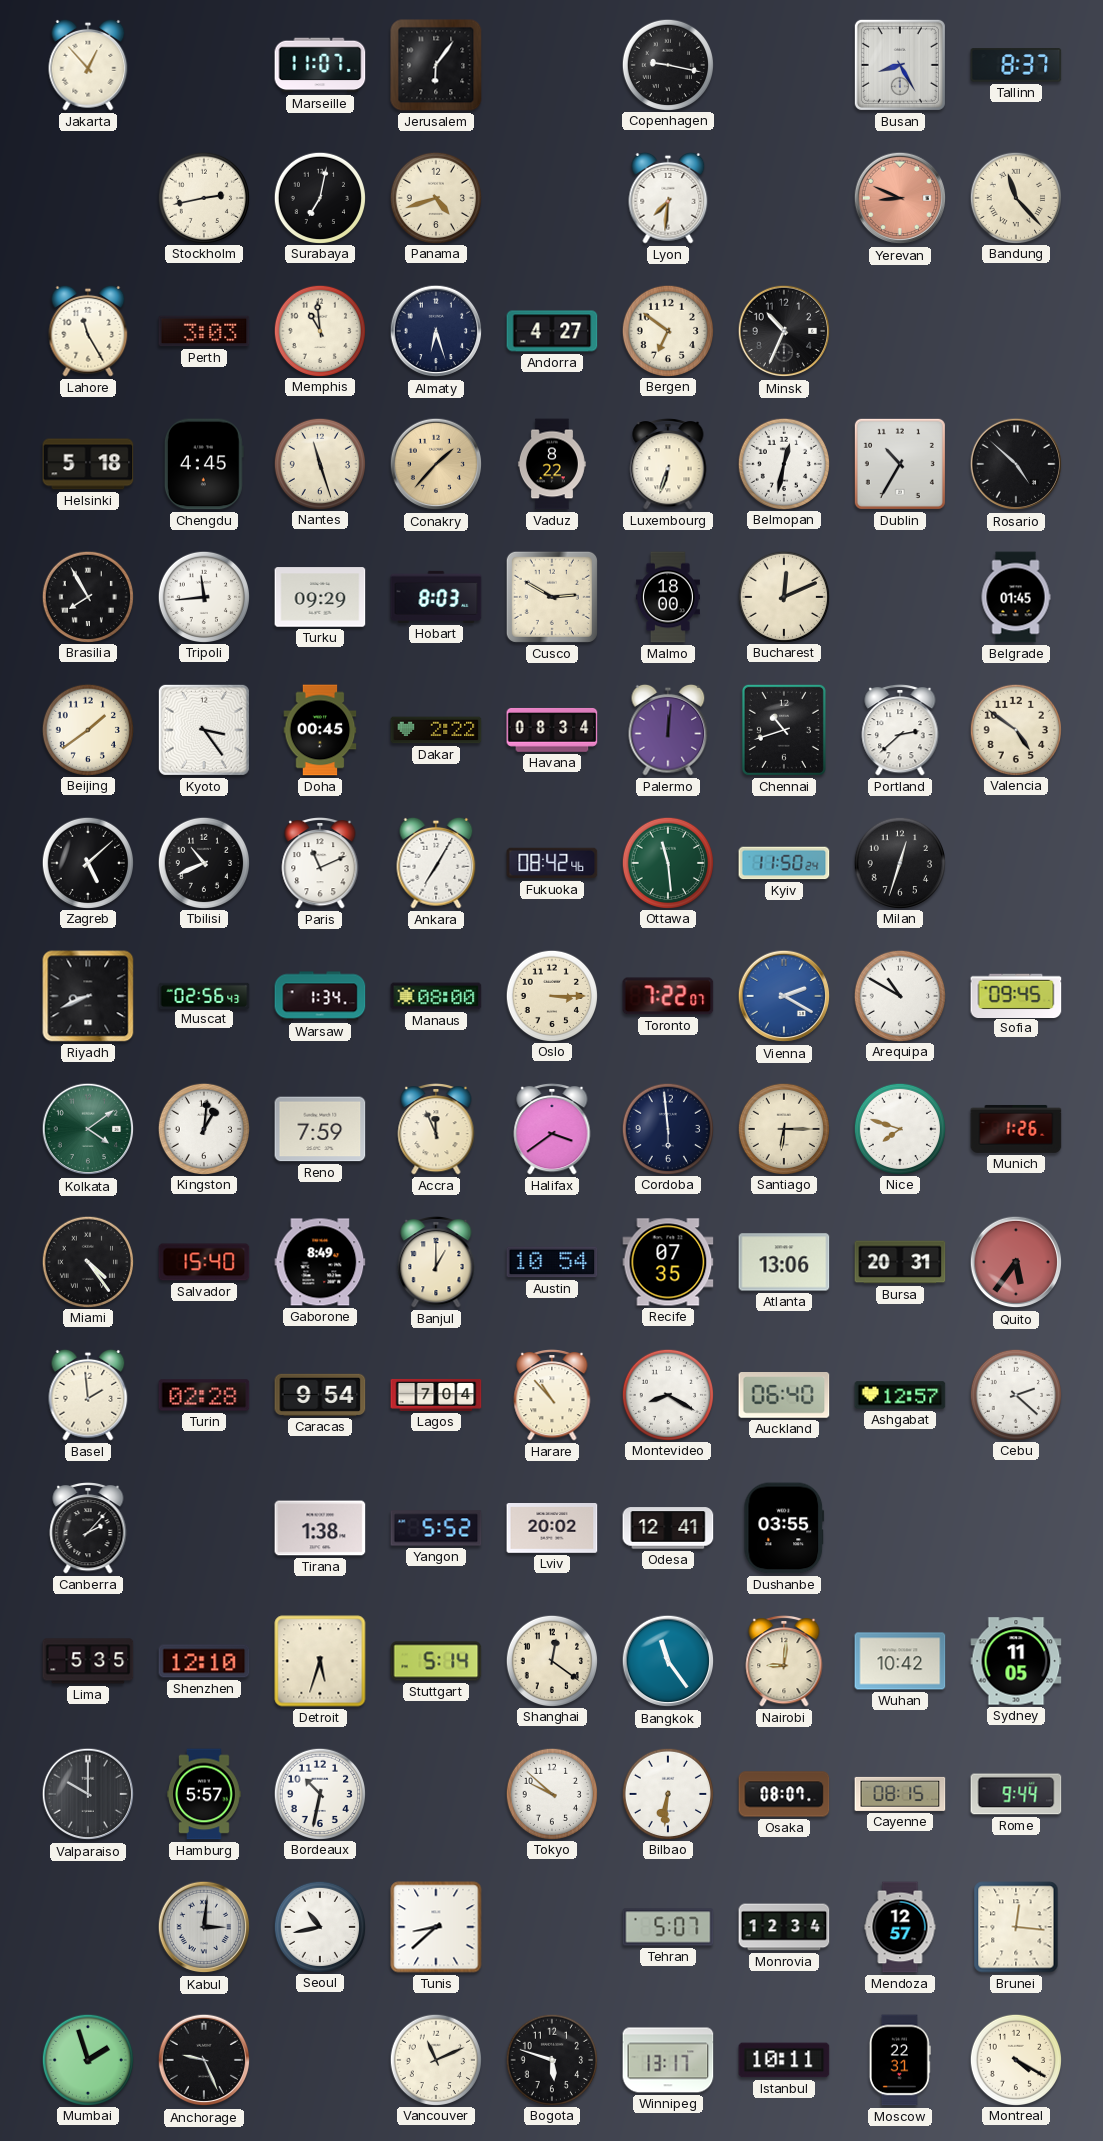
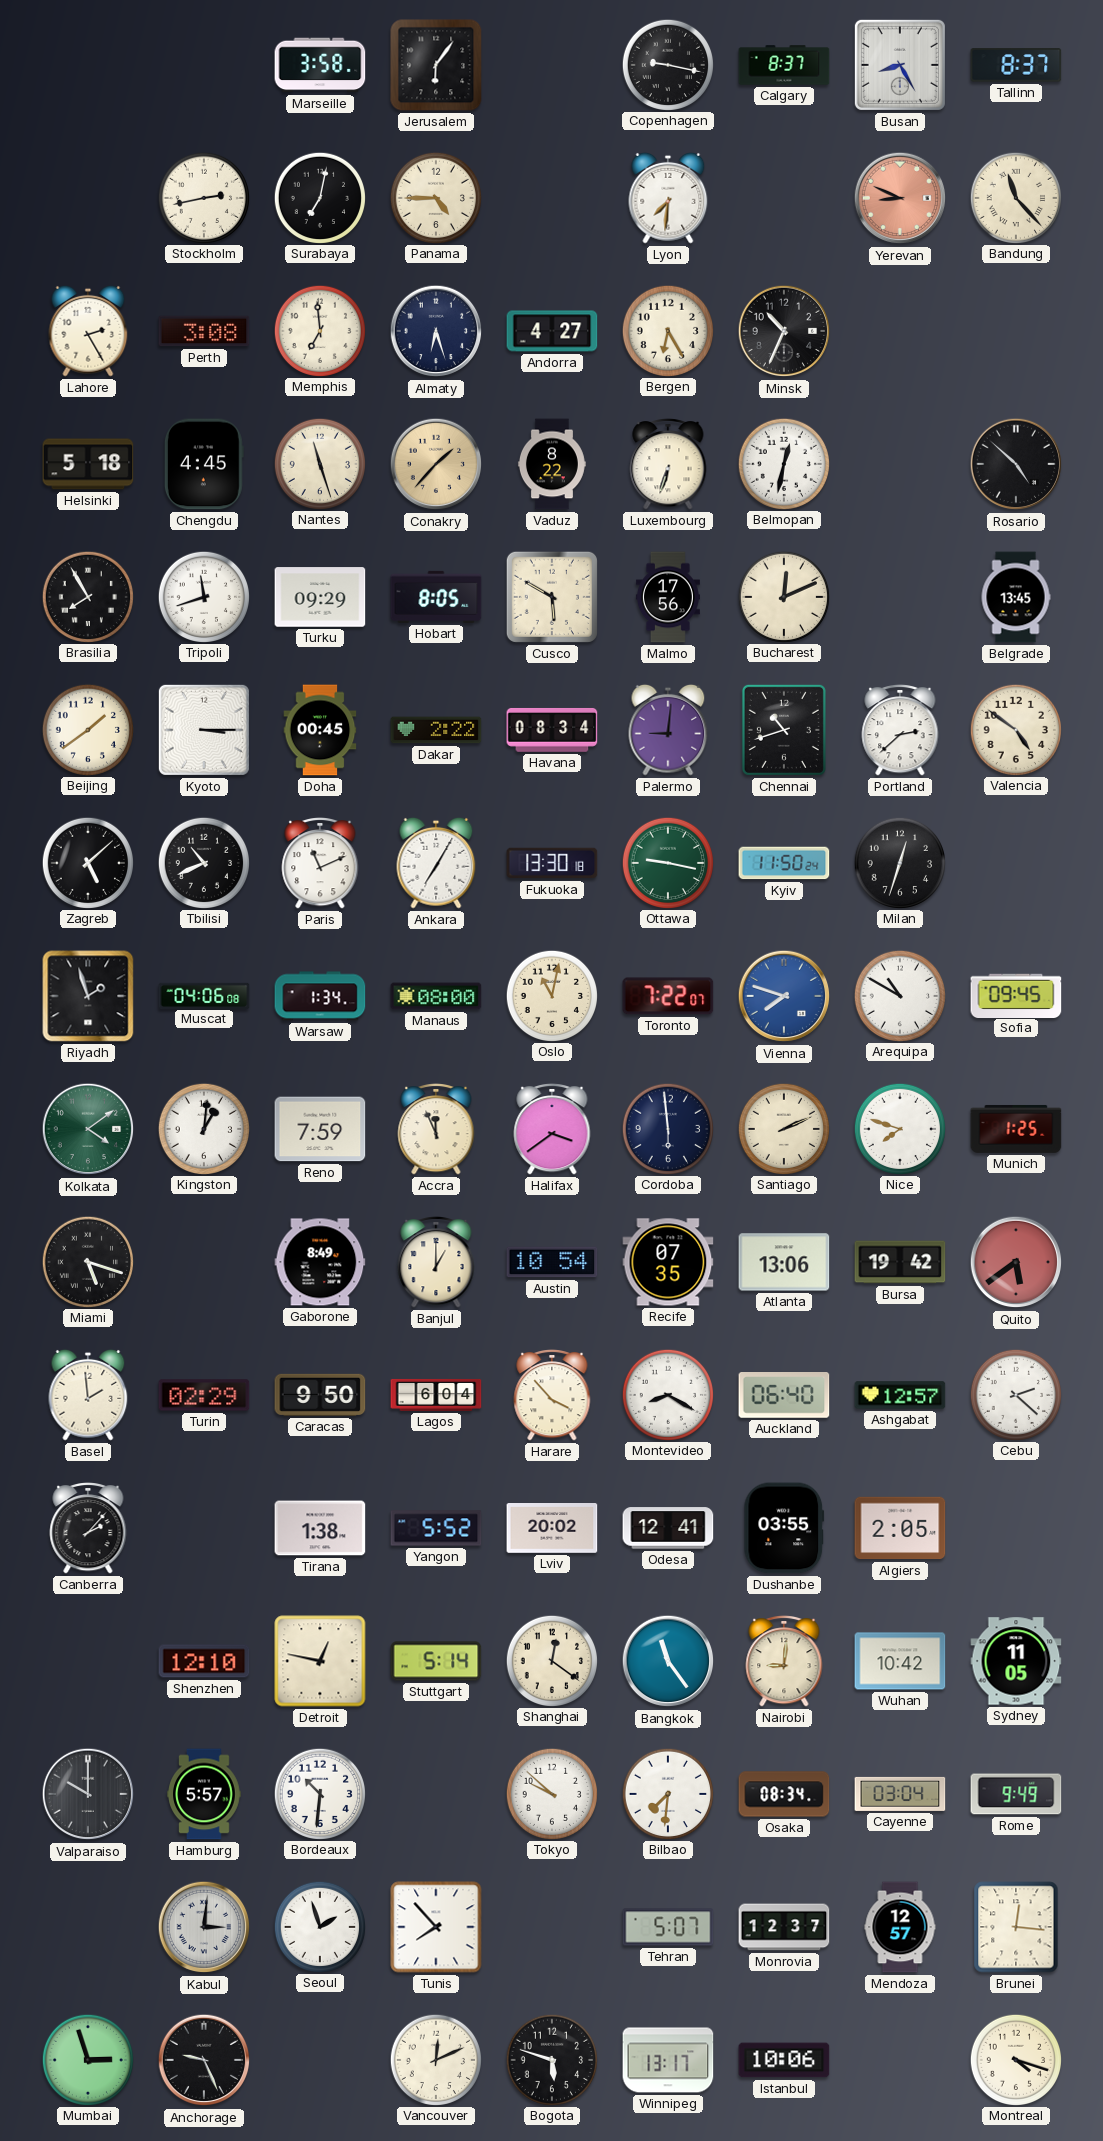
Jakarta: 12:53 -> none (88, 65)
Marseille: 11:07 -> 3:58 (320, 65)
Calgary: none -> 8:37 (784, 65)
Panama: 4:42 -> 4:45 (435, 197)
Lahore: 11:25 -> 2:25 (88, 331)
Perth: 3:03 -> 3:08 (204, 331)
Memphis: 10:59 -> 6:59 (319, 330)
Bergen: 6:51 -> 6:25 (667, 330)
Dublin: 10:35 -> none (900, 464)
Tripoli: 11:44 -> 11:42 (203, 596)
Hobart: 8:03 -> 8:05 (436, 597)
Cusco: 2:50 -> 5:50 (552, 597)
Malmo: 18:00 -> 17:56 (668, 597)
Belgrade: 01:45 -> 13:45 (1016, 597)
Kyoto: 3:24 -> 3:15 (204, 730)
Palermo: 12:01 -> 9:01 (668, 730)
Fukuoka: 08:42 -> 13:30 (552, 863)
Ottawa: 11:29 -> 9:17 (667, 862)
Riyadh: 8:41 -> 1:57 (88, 996)
Muscat: 02:56 -> 04:06 (204, 995)
Oslo: 3:15 -> 11:02 (551, 995)
Vienna: 2:20 -> 7:48 (784, 996)
Santiago: 6:15 -> 2:11 (783, 1128)
Munich: 1:26 -> 1:25 (1016, 1129)
Miami: 4:24 -> 5:18 (87, 1261)
Salvador: 15:40 -> none (204, 1262)
Bursa: 20:31 -> 19:42 (900, 1262)
Quito: 5:36 -> 5:39 (1016, 1262)
Turin: 02:28 -> 02:29 (204, 1395)
Caracas: 9:54 -> 9:50 (320, 1395)
Lagos: 7:04 -> 6:04 (436, 1395)
Harare: 10:53 -> 3:53 (552, 1396)
Algiers: none -> 2:05 (900, 1528)
Lima: 5:35 -> none (88, 1661)
Detroit: 5:33 -> 12:47 (320, 1661)
Bordeaux: 10:32 -> 10:31 (319, 1793)
Bilbao: 6:31 -> 7:31 (667, 1793)
Osaka: 08:07 -> 08:34 (784, 1794)
Cayenne: 08:15 -> 03:04 (900, 1794)
Rome: 9:44 -> 9:49 (1016, 1794)
Seoul: 10:43 -> 1:57 (319, 1926)
Tunis: 8:38 -> 7:53 (436, 1927)
Monrovia: 12:34 -> 12:37 (784, 1927)
Mumbai: 1:57 -> 2:57 (87, 2059)
Vancouver: 11:11 -> 12:11 (435, 2059)
Istanbul: 10:11 -> 10:06 (784, 2060)
Moscow: 22:31 -> none (900, 2060)
Montreal: 4:20 -> 4:18 (1015, 2059)
